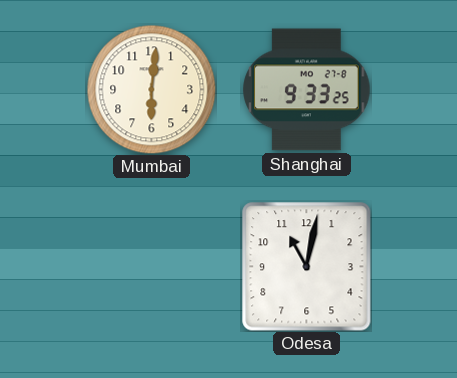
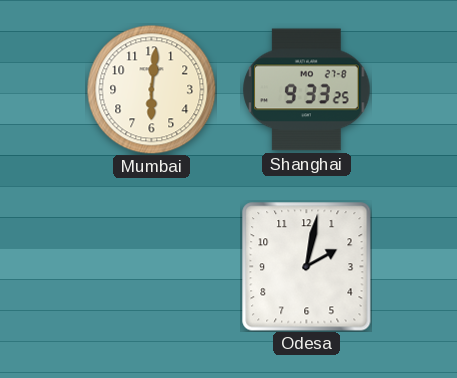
Odesa: 11:02 -> 2:02 (307, 267)
